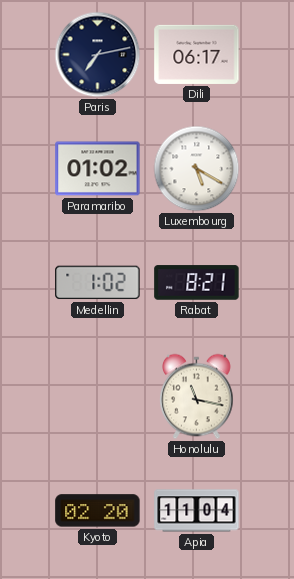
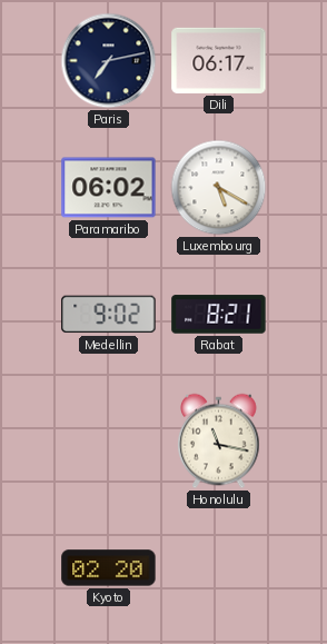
Paramaribo: 01:02 -> 06:02 (109, 188)
Medellin: 1:02 -> 9:02 (109, 315)
Apia: 11:04 -> none (197, 511)
